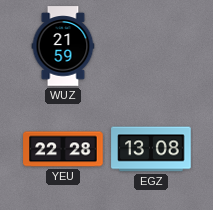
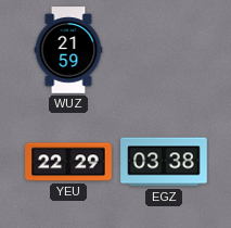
YEU: 22:28 -> 22:29 (68, 162)
EGZ: 13:08 -> 03:38 (164, 162)
